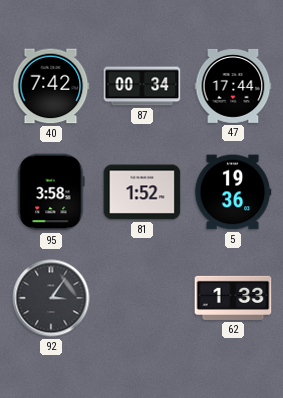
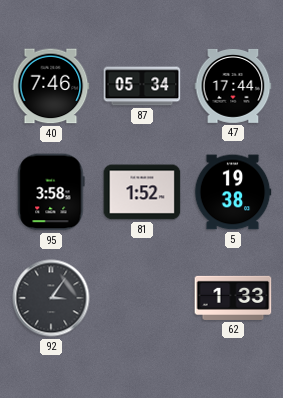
40: 7:42 -> 7:46 (51, 86)
87: 00:34 -> 05:34 (142, 86)
5: 19:36 -> 19:38 (233, 192)
